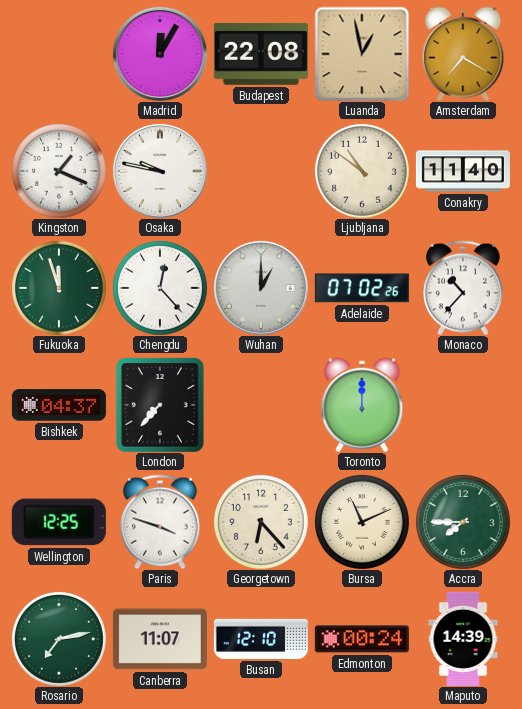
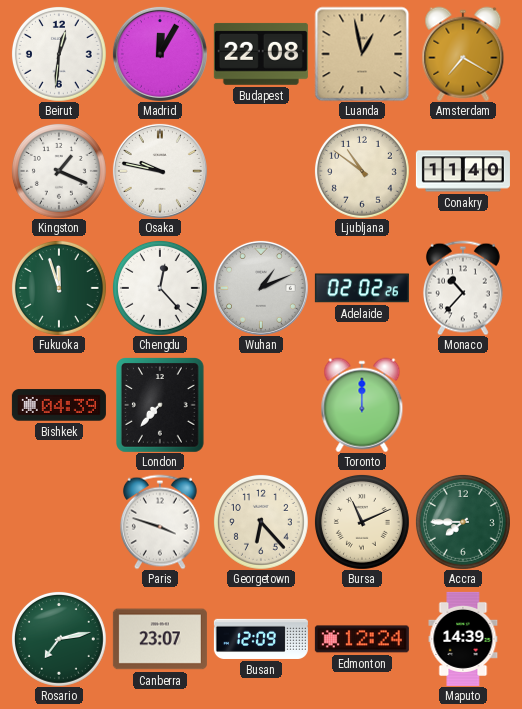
Beirut: none -> 12:31 (59, 54)
Wuhan: 1:00 -> 1:11 (261, 288)
Adelaide: 07:02 -> 02:02 (362, 288)
Bishkek: 04:37 -> 04:39 (59, 405)
Wellington: 12:25 -> none (59, 522)
Canberra: 11:07 -> 23:07 (160, 639)
Busan: 12:10 -> 12:09 (261, 639)
Edmonton: 00:24 -> 12:24 (362, 639)
